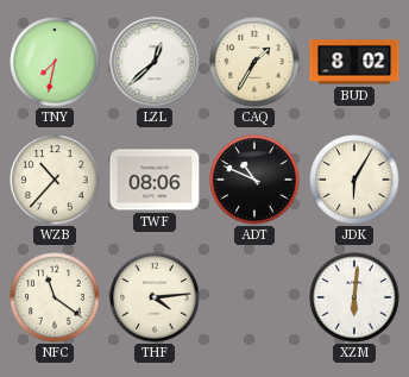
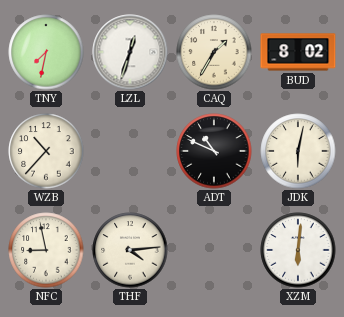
LZL: 12:38 -> 12:33 (130, 52)
TWF: 08:06 -> none (155, 180)
JDK: 6:05 -> 6:02 (298, 151)
NFC: 11:21 -> 8:58 (46, 250)
